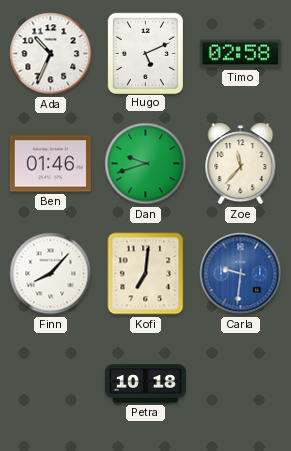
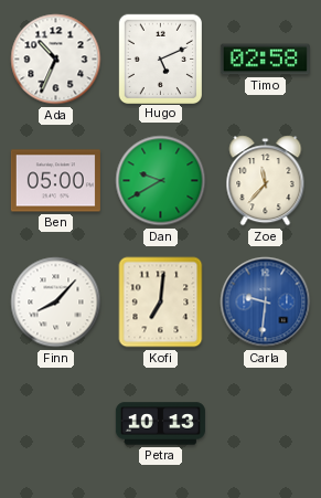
Ben: 01:46 -> 05:00 (55, 181)
Dan: 9:42 -> 9:40 (161, 181)
Petra: 10:18 -> 10:13 (160, 424)
